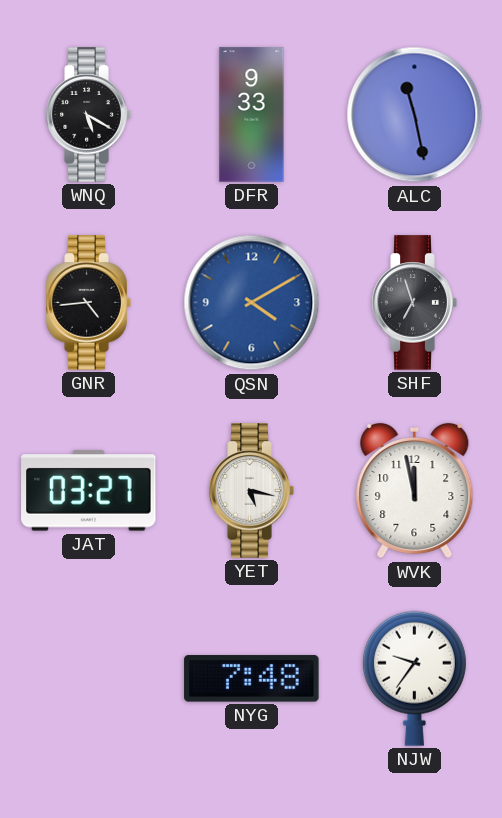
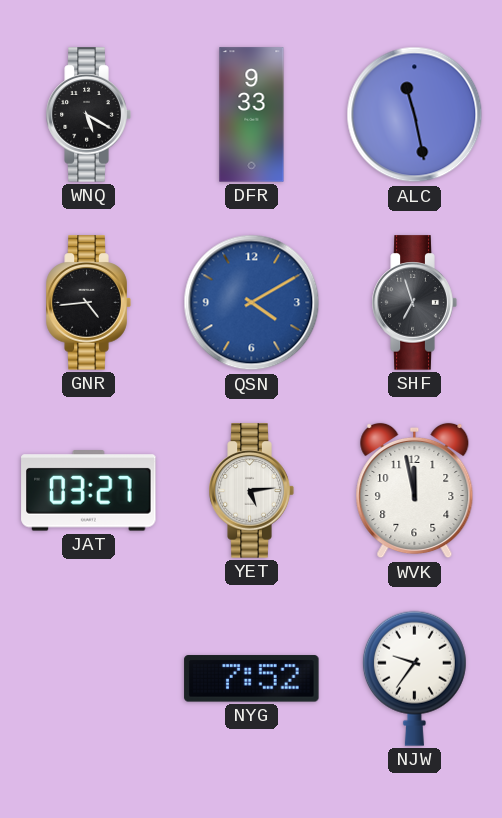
YET: 5:17 -> 5:14 (251, 491)
NYG: 7:48 -> 7:52 (252, 679)
